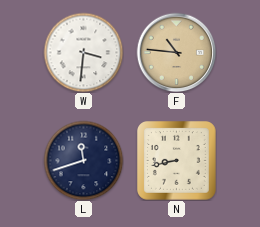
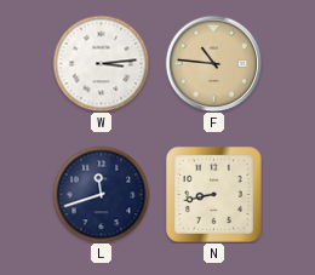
W: 3:31 -> 3:14 (101, 63)
